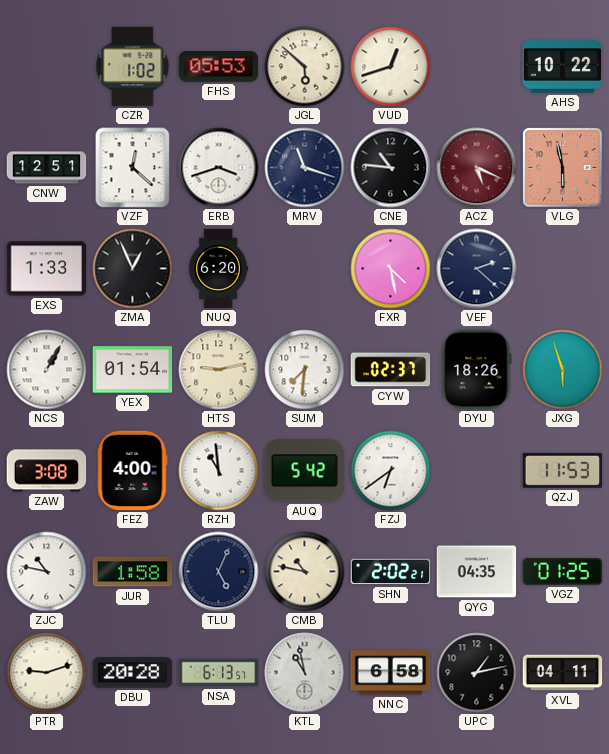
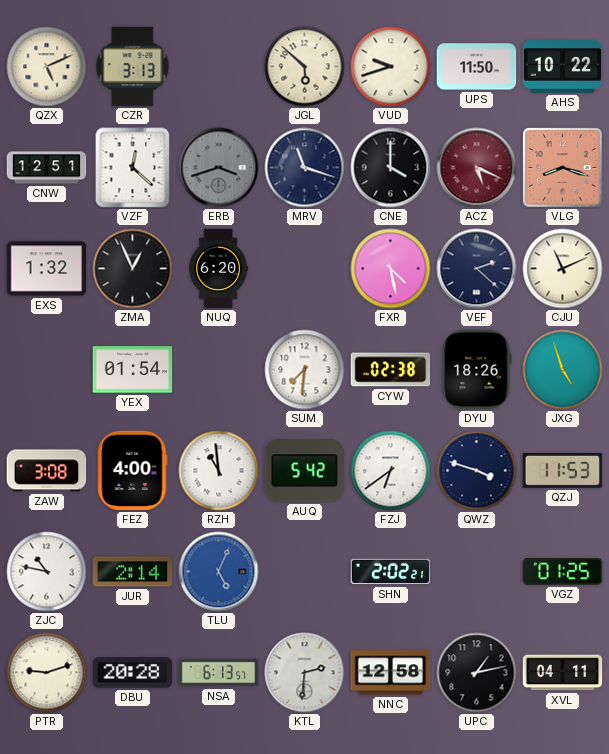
QZX: none -> 5:11 (47, 67)
CZR: 1:02 -> 3:13 (133, 67)
FHS: 05:53 -> none (219, 67)
VUD: 12:42 -> 9:42 (391, 67)
UPS: none -> 11:50 (477, 67)
ERB dial: white -> grey (219, 168)
CNE: 10:46 -> 4:00 (391, 168)
VLG: 5:58 -> 8:18 (563, 168)
EXS: 1:33 -> 1:32 (47, 269)
CJU: none -> 11:11 (563, 269)
NCS: 1:05 -> none (47, 370)
HTS: 9:13 -> none (219, 370)
CYW: 02:37 -> 02:38 (391, 370)
JXG: 5:57 -> 4:57 (563, 370)
QWZ: none -> 3:48 (477, 471)
JUR: 1:58 -> 2:14 (133, 572)
TLU dial: navy -> blue (219, 572)
CMB: 10:47 -> none (305, 572)
QYG: 04:35 -> none (477, 572)
KTL: 10:58 -> 2:31 (305, 673)
NNC: 6:58 -> 12:58 (391, 673)
